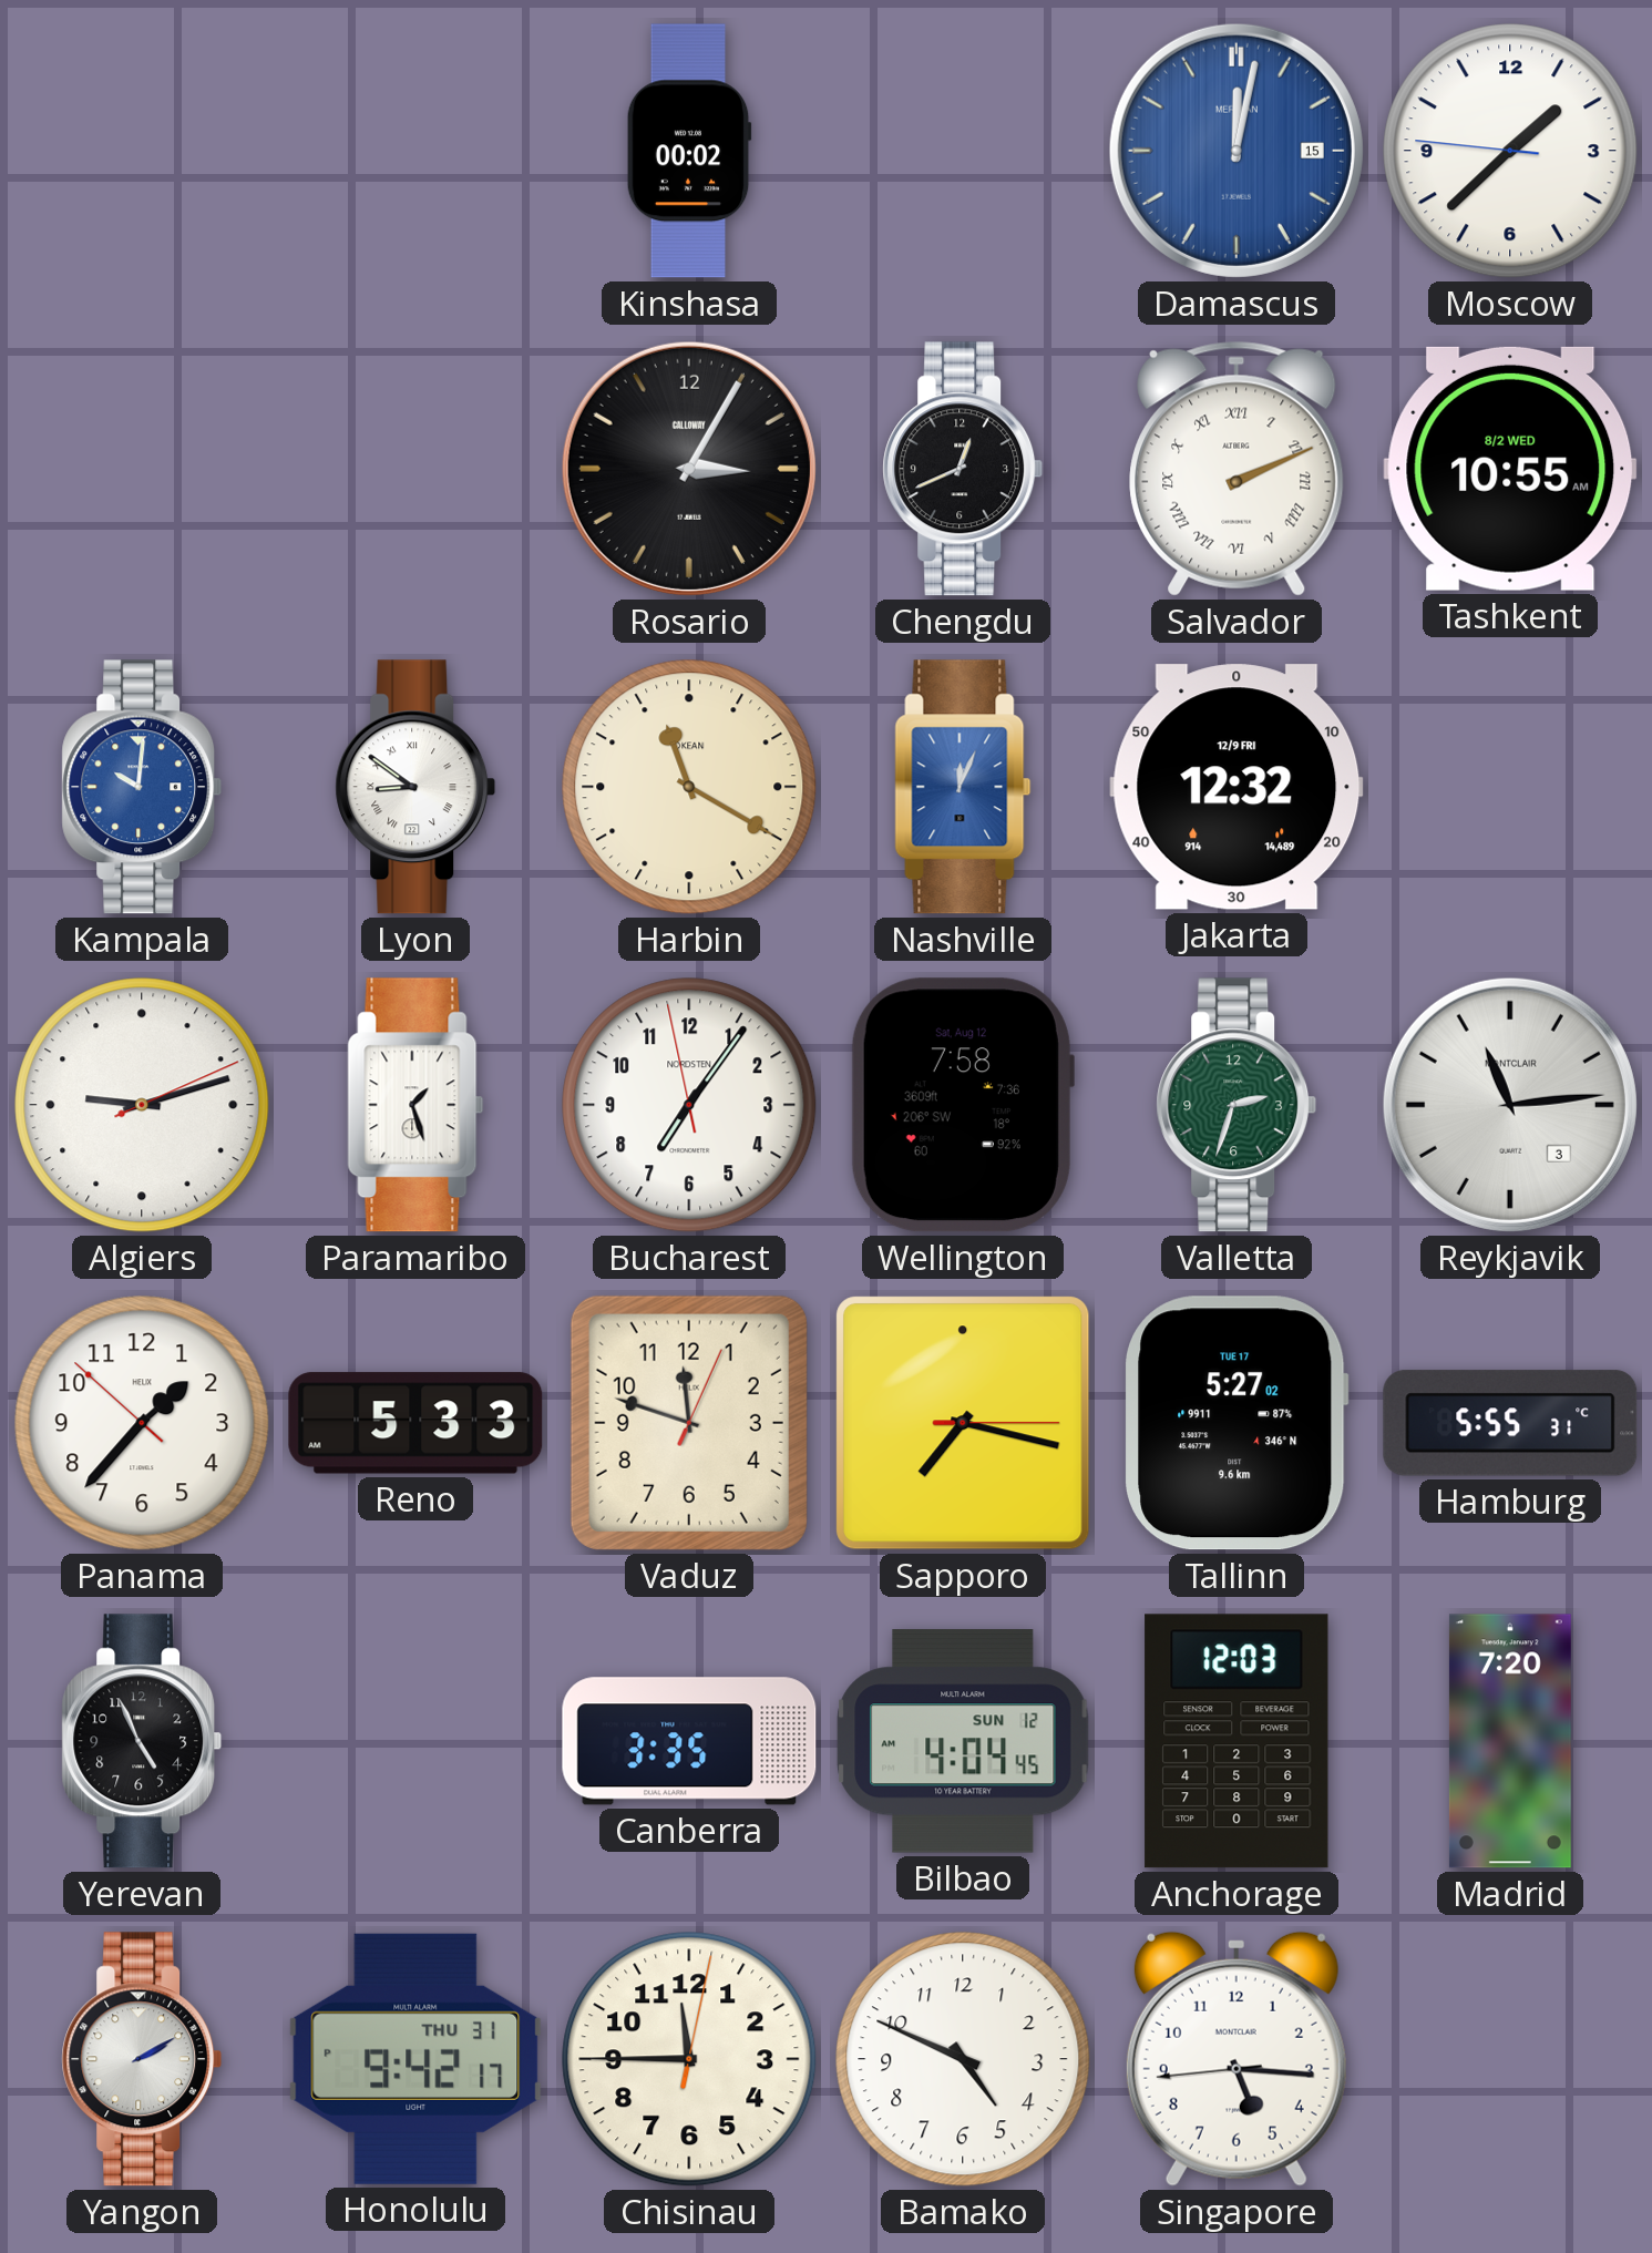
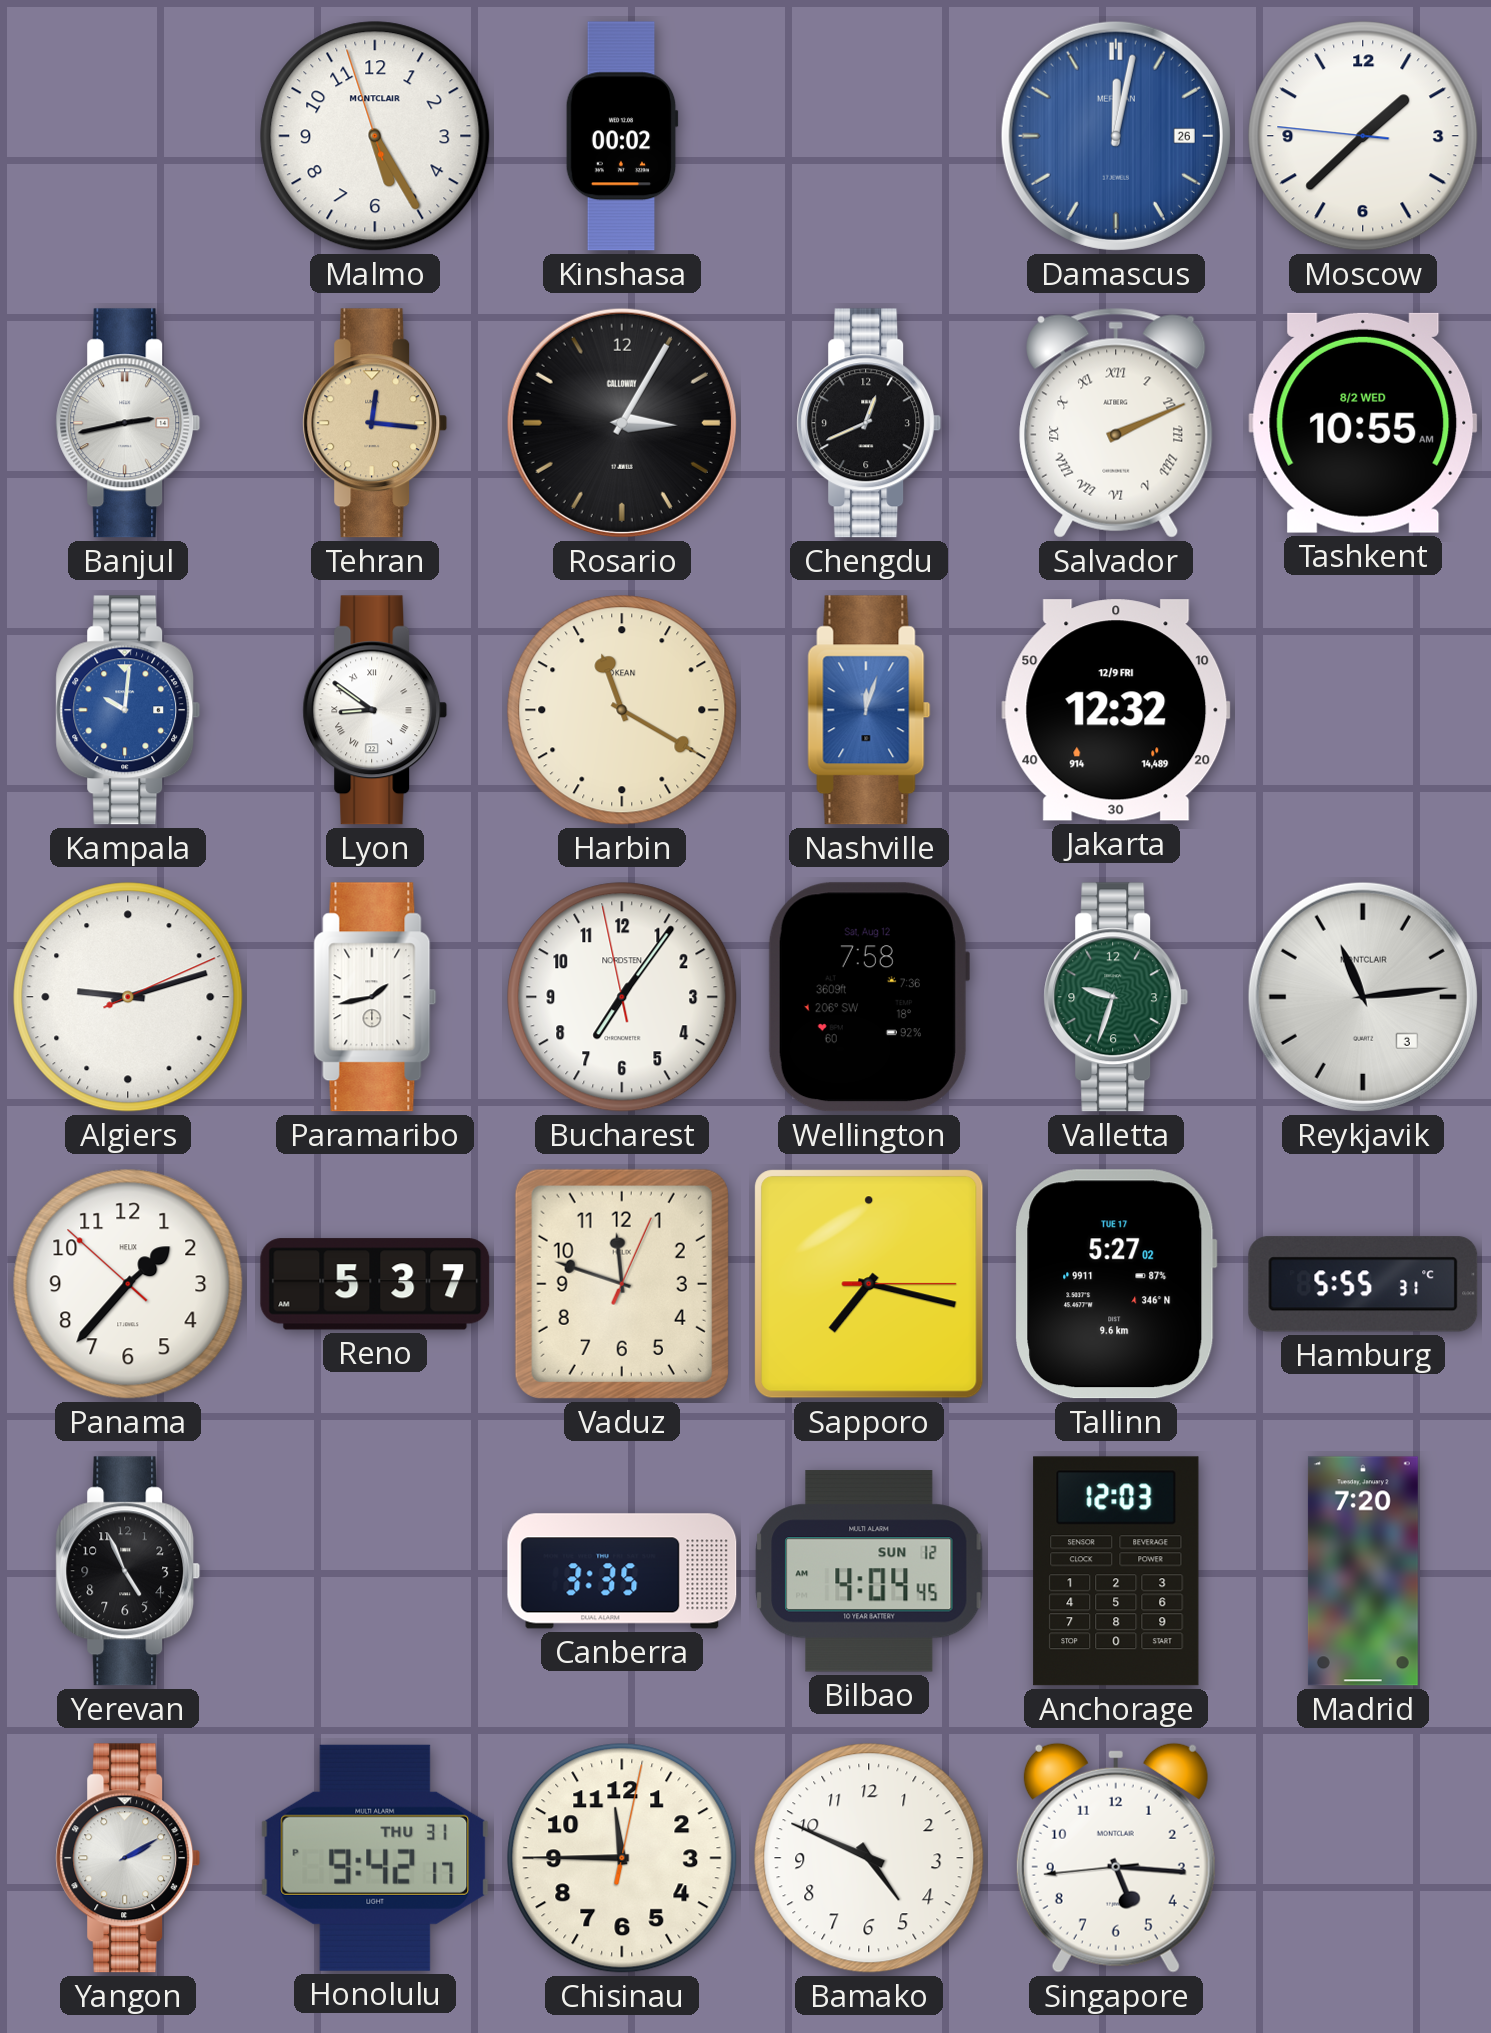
Malmo: none -> 5:24 (375, 136)
Damascus date: 15 -> 26 (1116, 136)
Banjul: none -> 2:43 (128, 423)
Tehran: none -> 12:16 (375, 423)
Nashville: 12:04 -> 12:03 (869, 710)
Paramaribo: 1:27 -> 1:43 (375, 997)
Valletta: 2:33 -> 9:33 (1116, 997)
Reno: 5:33 -> 5:37 (375, 1284)
